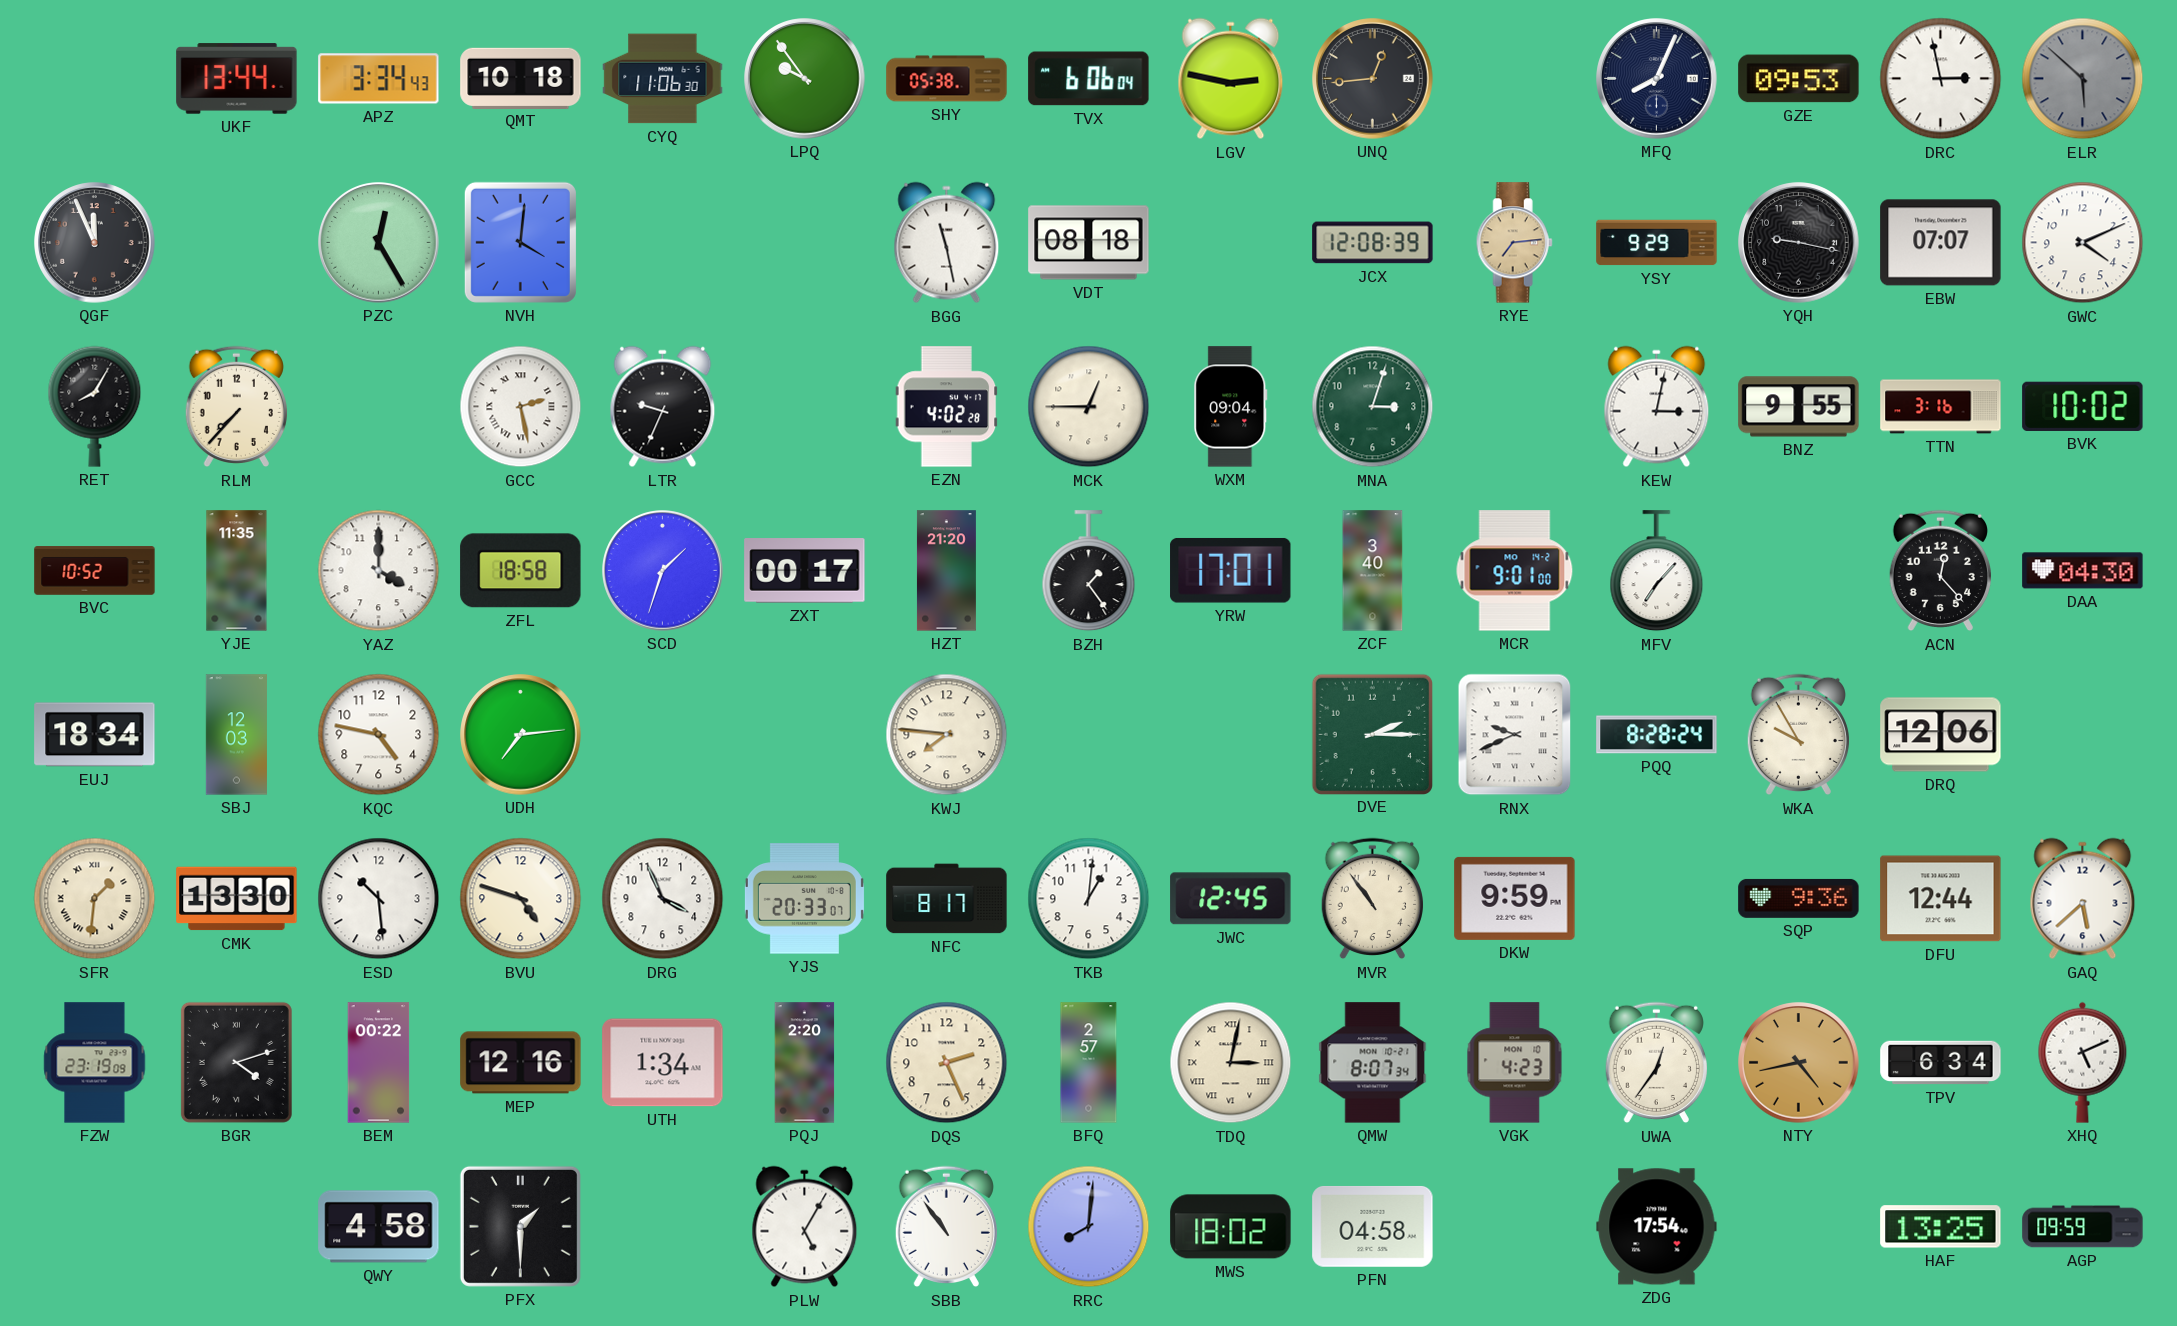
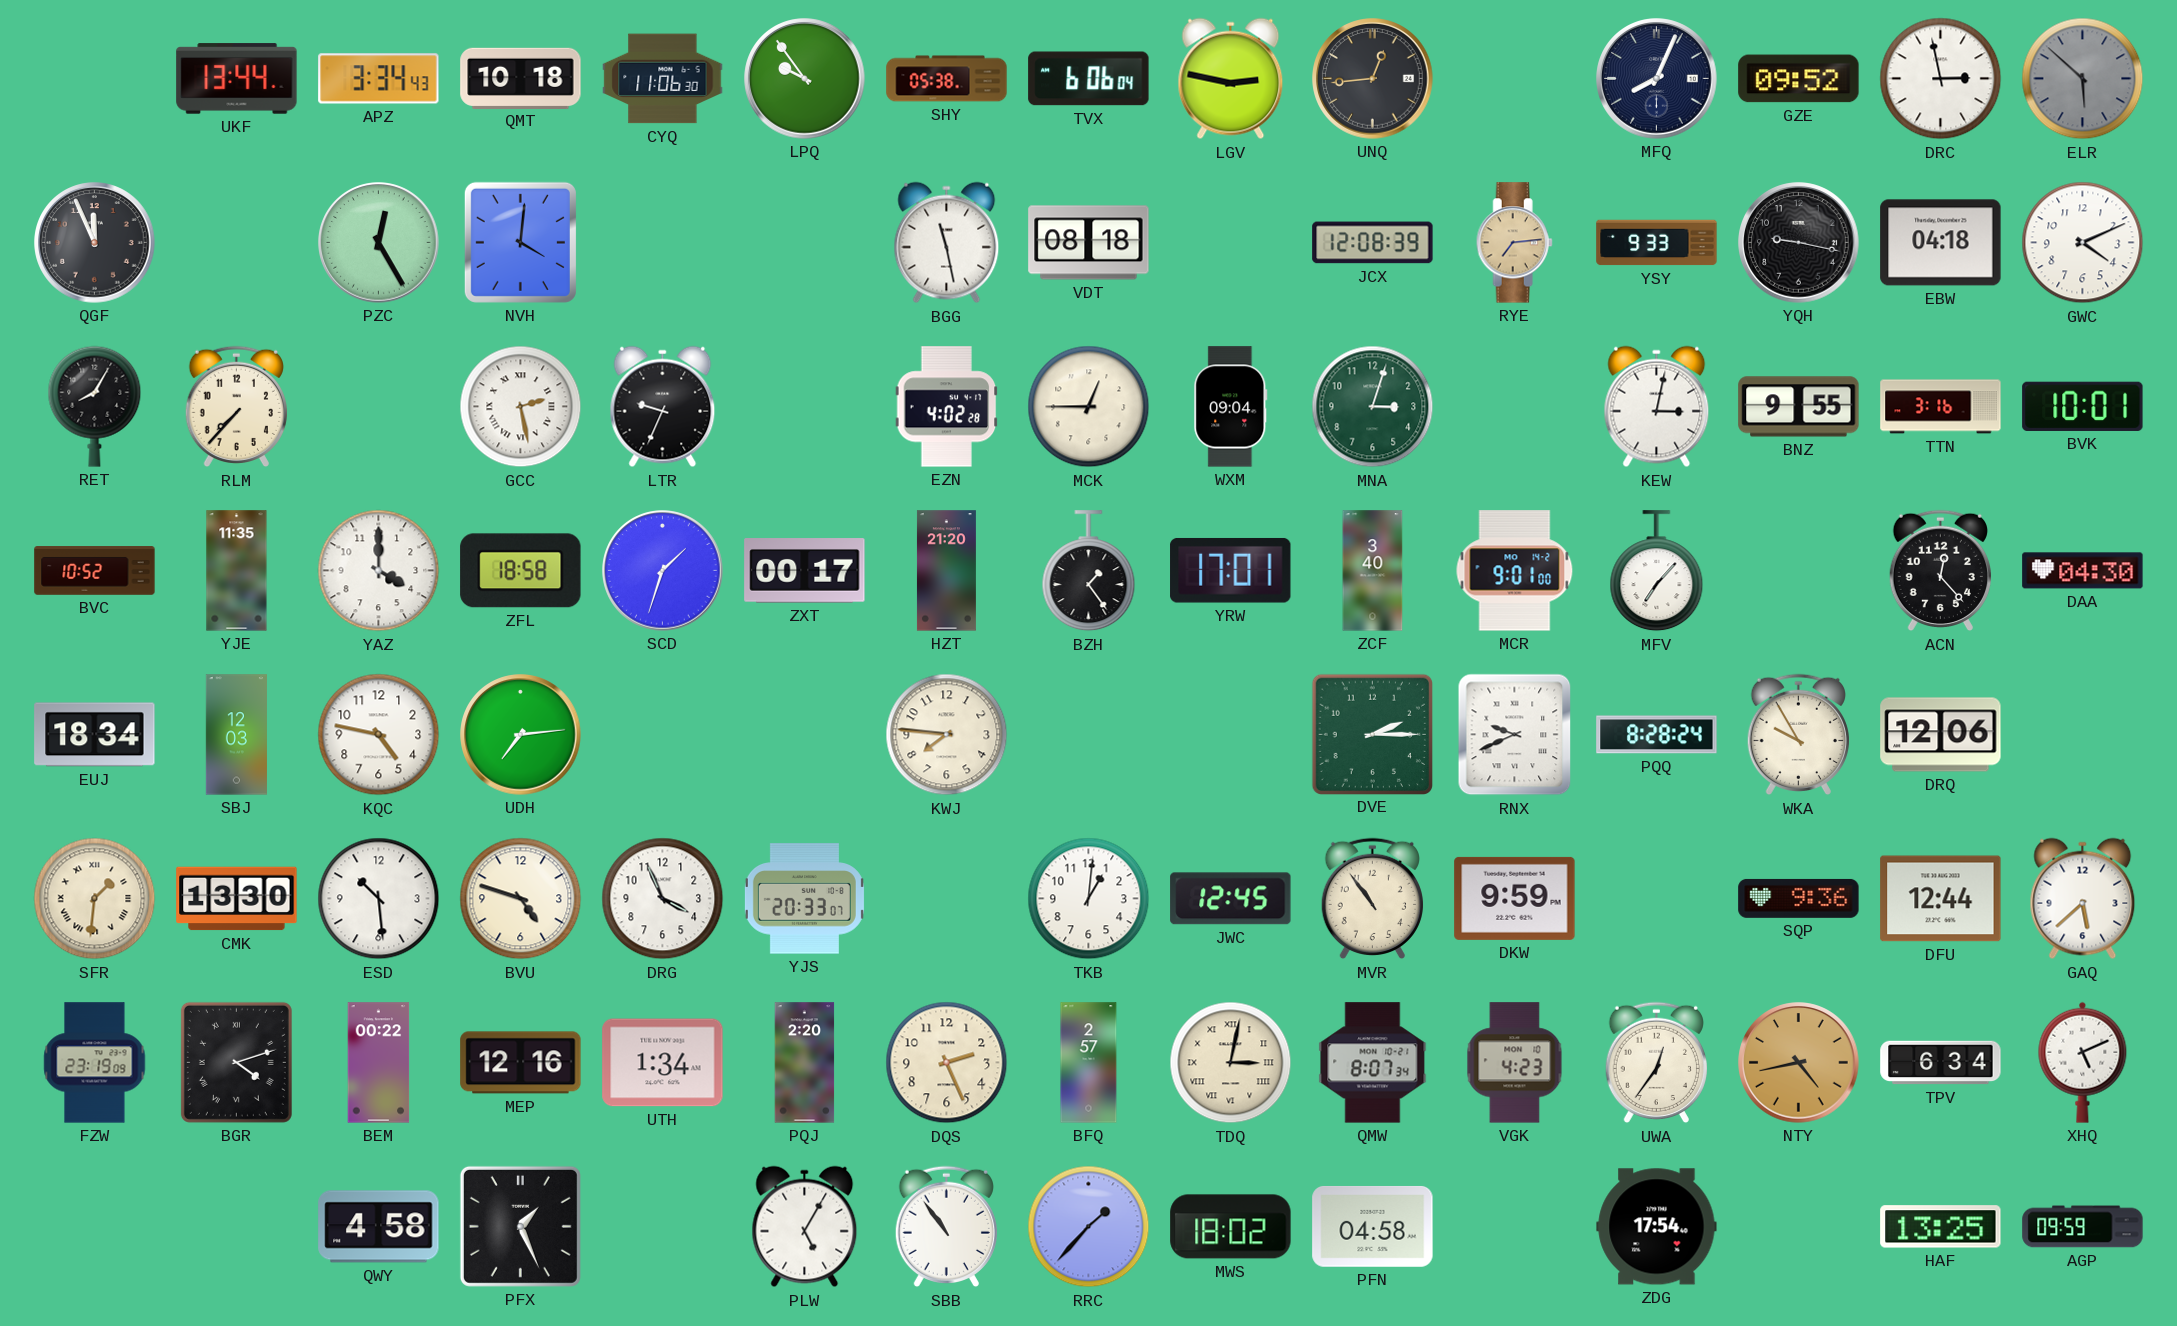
GZE: 09:53 -> 09:52 (1799, 79)
YSY: 9:29 -> 9:33 (1657, 243)
EBW: 07:07 -> 04:18 (1941, 243)
BVK: 10:02 -> 10:01 (2083, 406)
NFC: 8:17 -> none (947, 899)
PFX: 1:30 -> 1:26 (520, 1226)
RRC: 8:01 -> 1:37 (1089, 1227)
